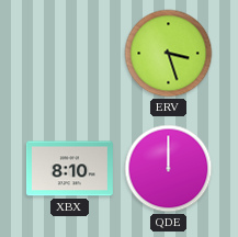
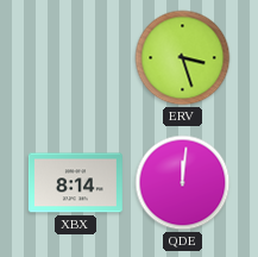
XBX: 8:10 -> 8:14 (75, 183)
QDE: 12:00 -> 12:01 (183, 183)
